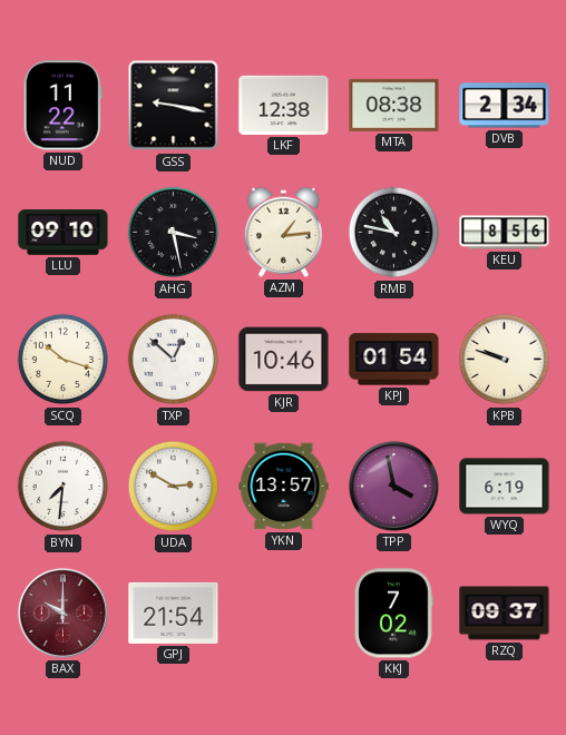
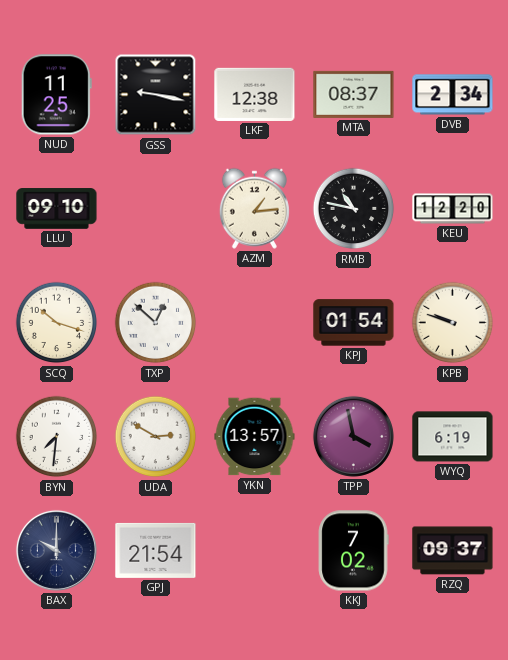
NUD: 11:22 -> 11:25 (56, 95)
MTA: 08:38 -> 08:37 (354, 94)
AHG: 3:28 -> none (174, 233)
KEU: 8:56 -> 12:20 (453, 209)
KJR: 10:46 -> none (284, 360)
BAX dial: burgundy -> navy (56, 550)
